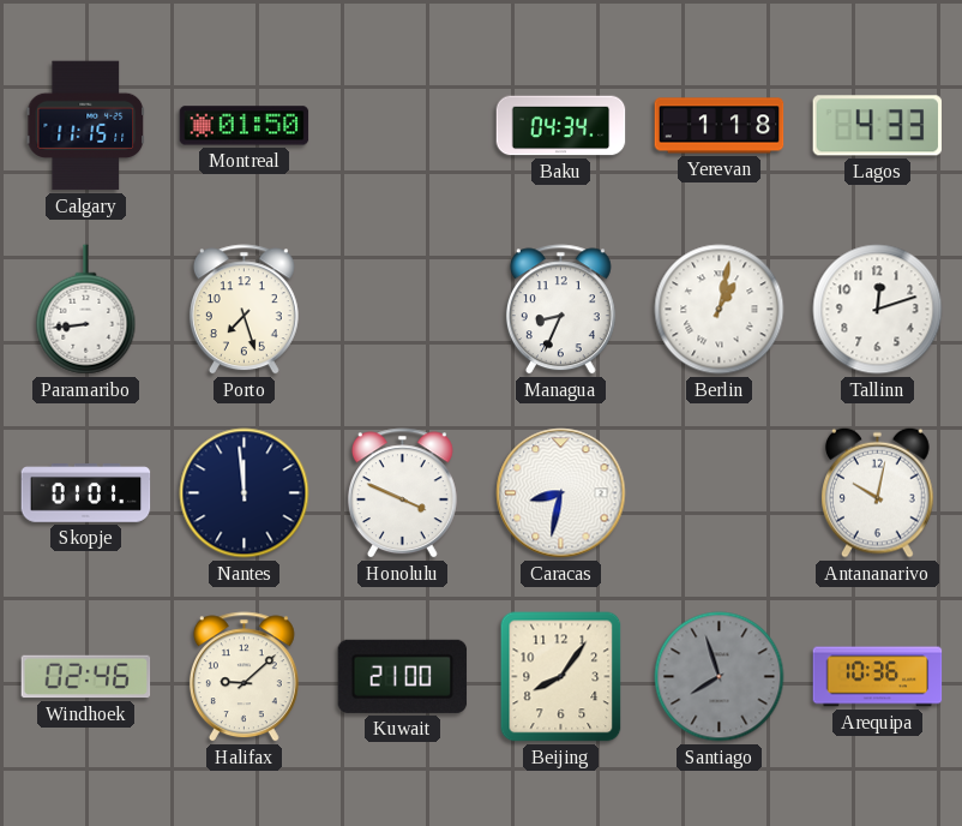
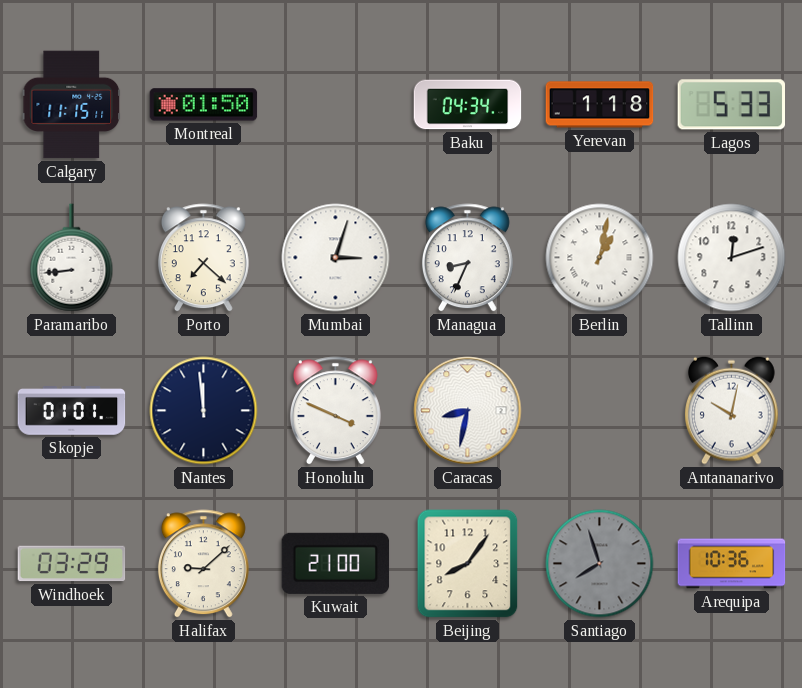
Lagos: 4:33 -> 5:33 (731, 105)
Porto: 7:27 -> 7:22 (203, 258)
Mumbai: none -> 3:03 (336, 258)
Windhoek: 02:46 -> 03:29 (72, 564)
